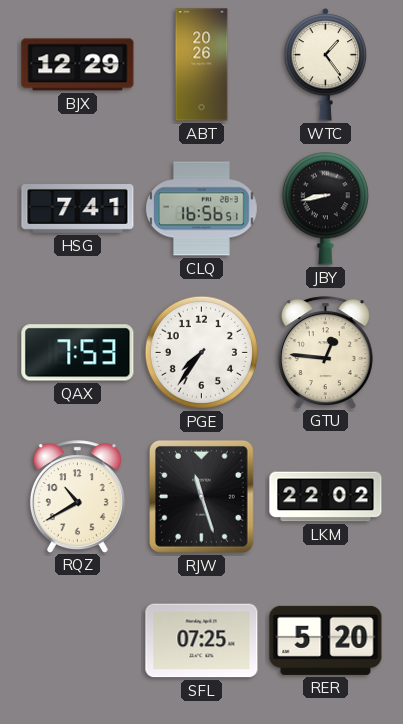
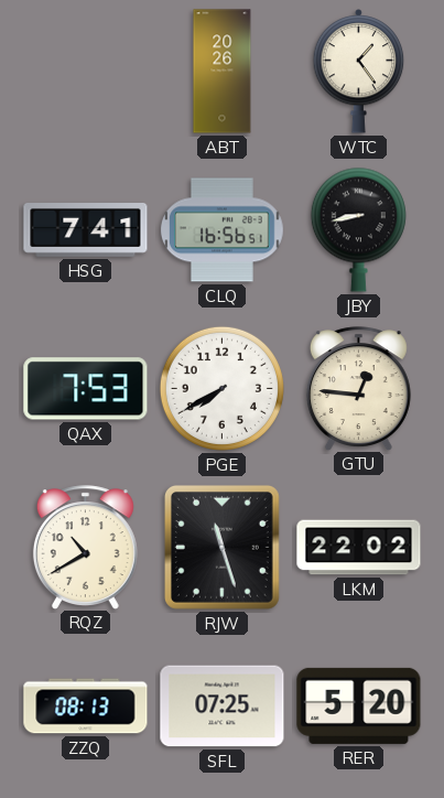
BJX: 12:29 -> none (78, 65)
PGE: 7:36 -> 7:40 (221, 388)
ZZQ: none -> 08:13 (86, 707)
